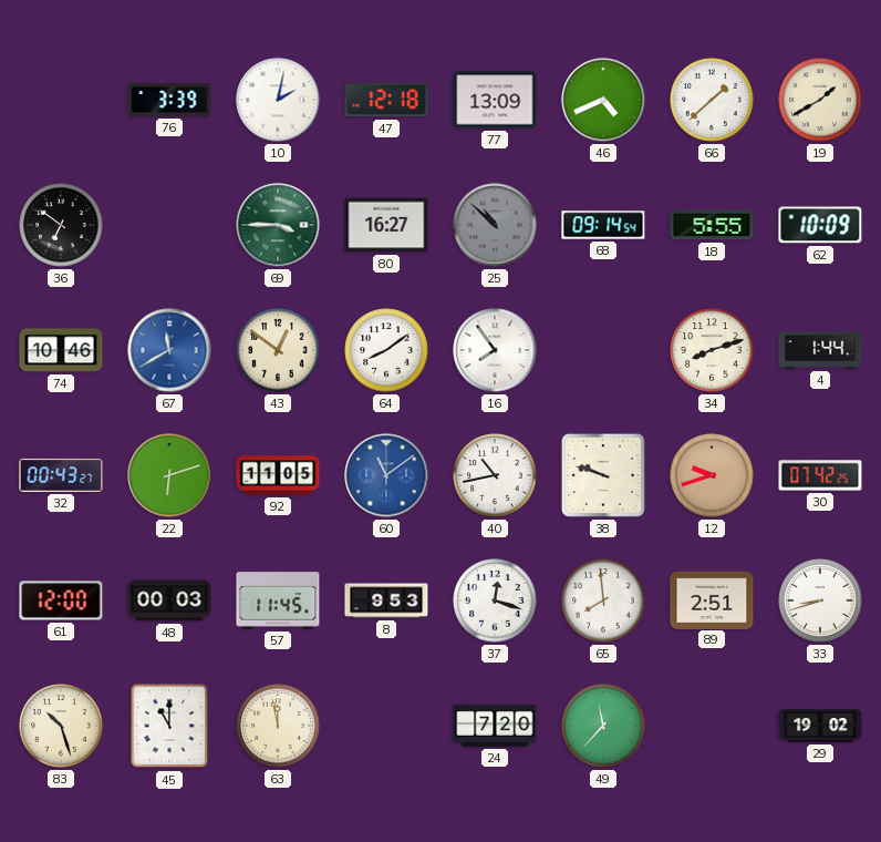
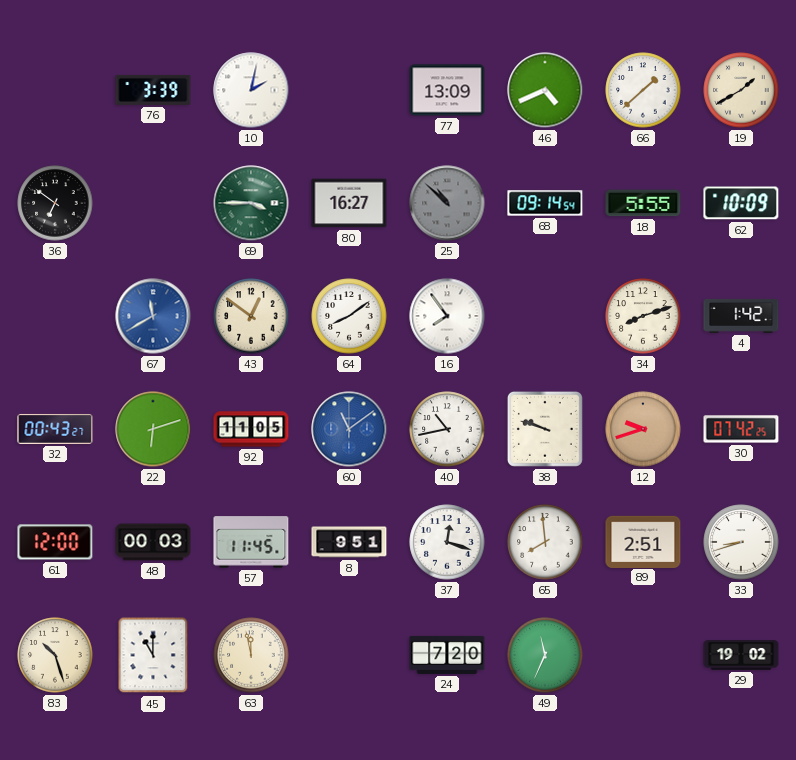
47: 12:18 -> none (386, 100)
74: 10:46 -> none (61, 350)
4: 1:44 -> 1:42 (741, 316)
8: 9:53 -> 9:51 (349, 542)
49: 11:37 -> 11:34 (545, 655)
